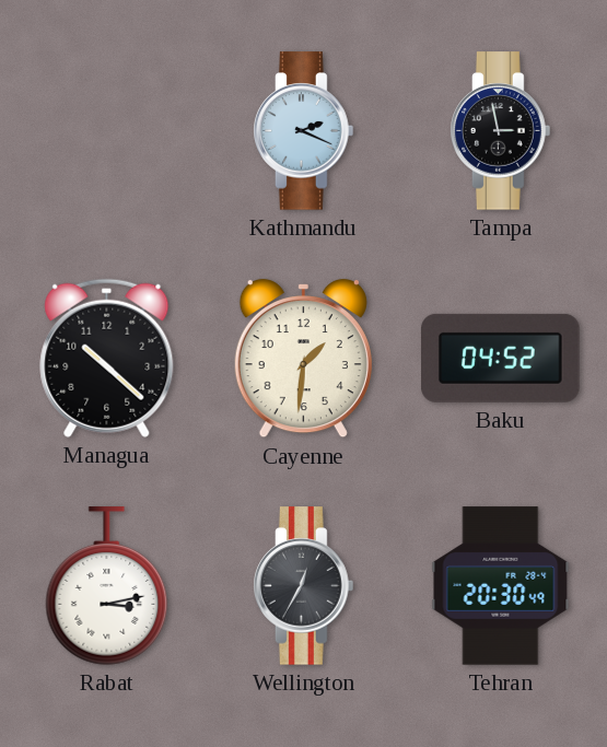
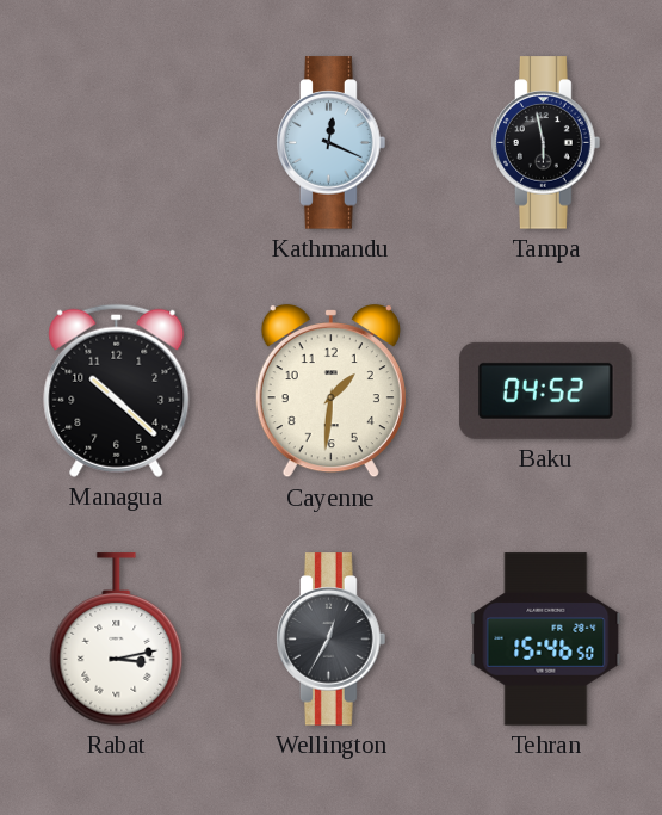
Kathmandu: 2:19 -> 12:19 (332, 143)
Tampa: 2:58 -> 5:58 (546, 143)
Tehran: 20:30 -> 15:46 (546, 640)
